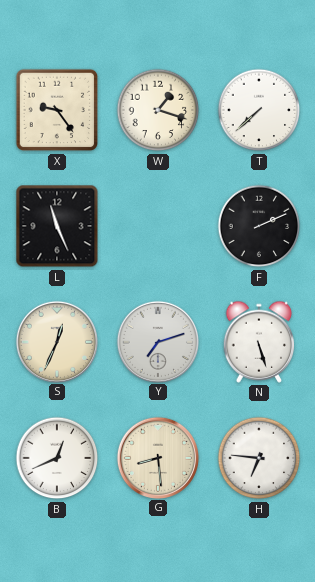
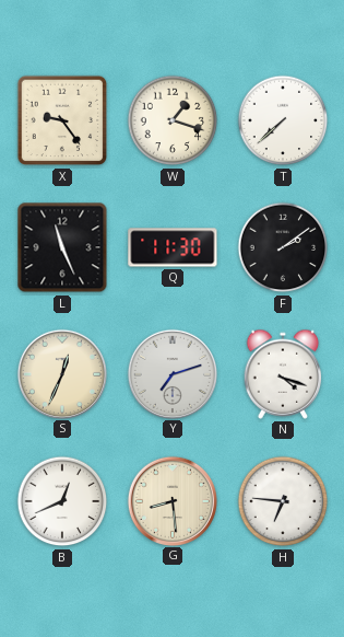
Q: none -> 11:30 (173, 247)
F: 2:11 -> 2:09 (283, 247)
N: 5:27 -> 4:18 (283, 374)
